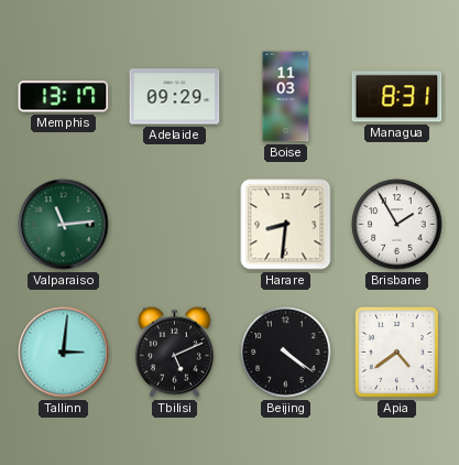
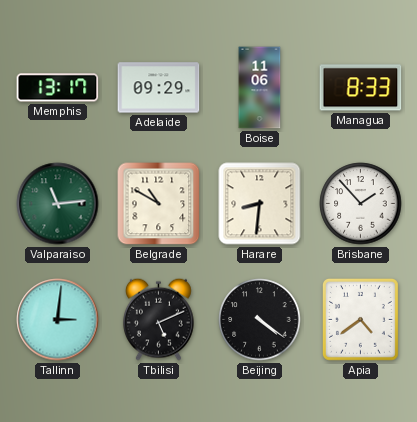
Boise: 11:03 -> 11:06 (260, 88)
Managua: 8:31 -> 8:33 (361, 88)
Belgrade: none -> 10:50 (159, 204)
Brisbane: 1:55 -> 1:53 (361, 204)
